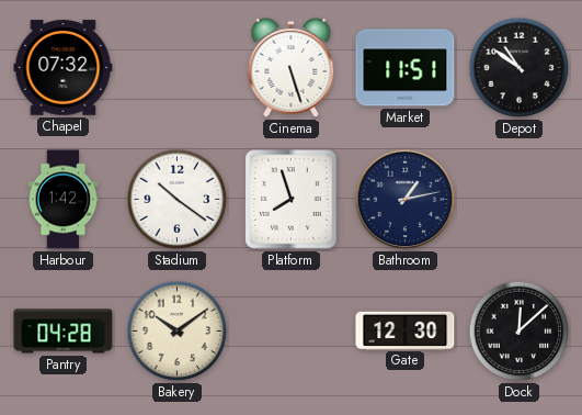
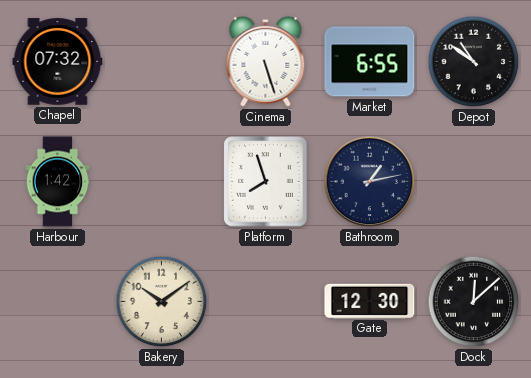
Market: 11:51 -> 6:55 (370, 62)
Stadium: 10:21 -> none (178, 200)
Pantry: 04:28 -> none (64, 332)
